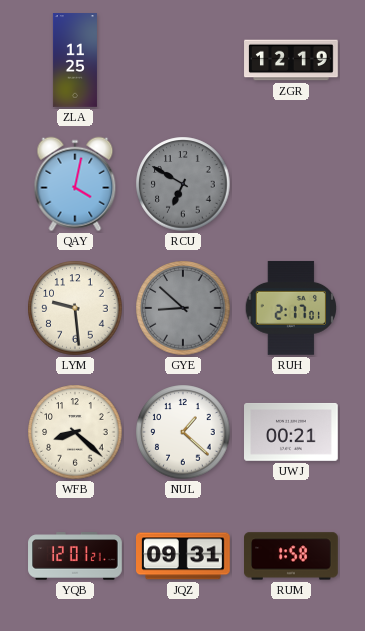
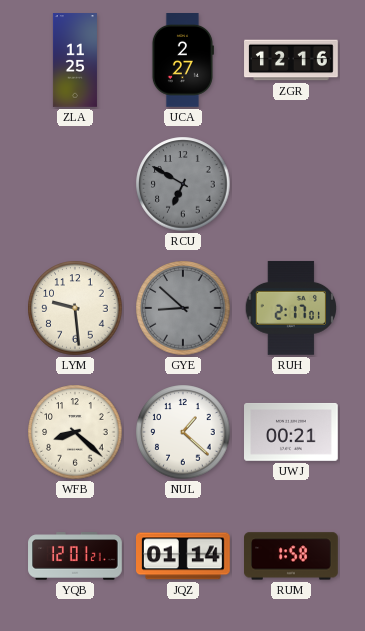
UCA: none -> 2:27 (182, 61)
ZGR: 12:19 -> 12:16 (291, 60)
QAY: 4:02 -> none (75, 184)
JQZ: 09:31 -> 01:14 (184, 556)
